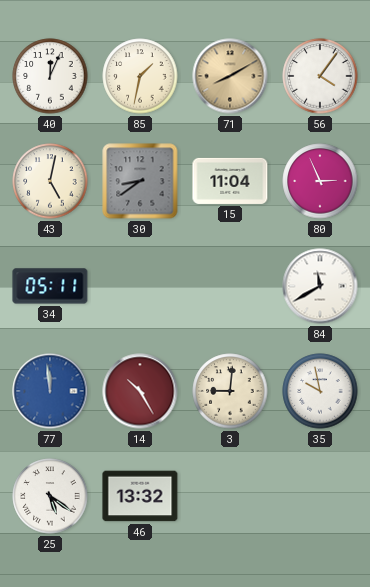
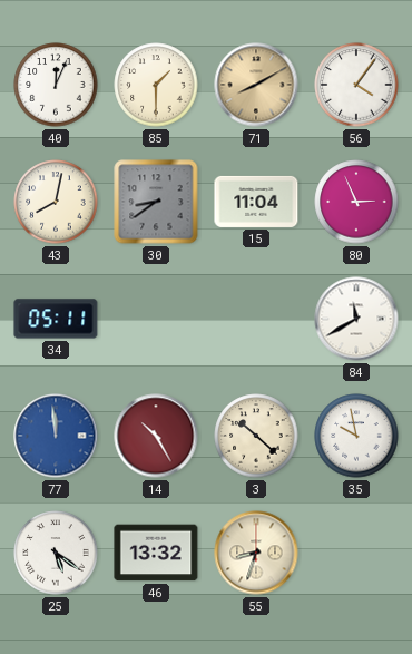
85: 1:32 -> 1:30 (156, 85)
43: 5:02 -> 8:02 (56, 202)
3: 9:01 -> 10:22 (256, 436)
55: none -> 8:33 (256, 553)
